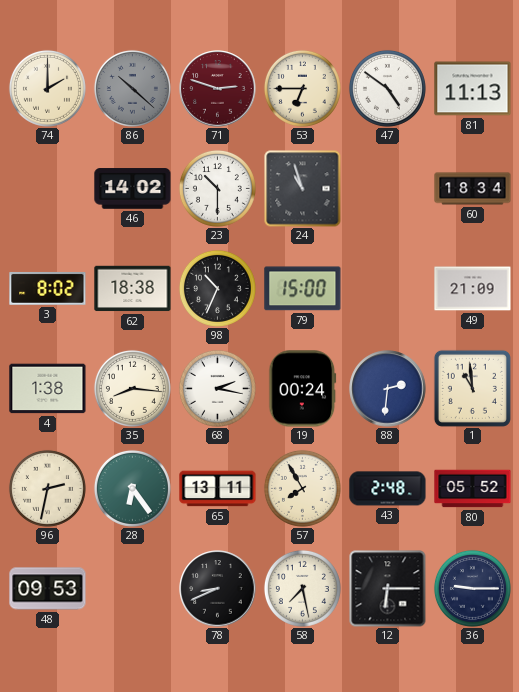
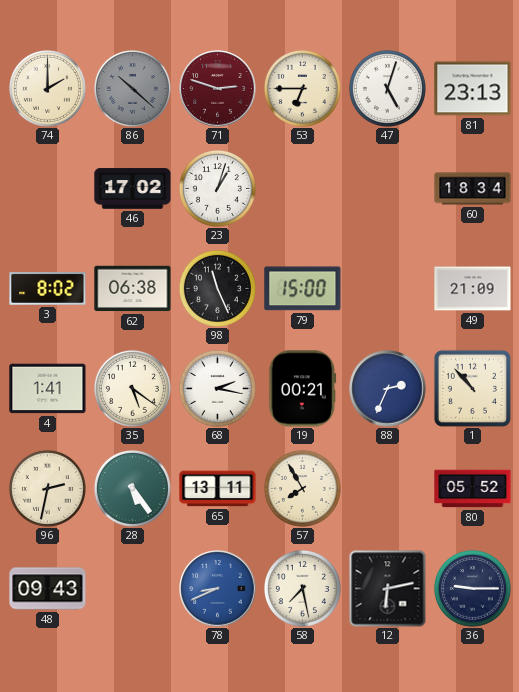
47: 4:51 -> 5:03 (387, 88)
81: 11:13 -> 23:13 (473, 89)
46: 14:02 -> 17:02 (133, 189)
23: 10:30 -> 1:03 (217, 188)
24: 10:57 -> none (303, 189)
62: 18:38 -> 06:38 (133, 289)
98: 10:34 -> 11:26 (217, 288)
4: 1:38 -> 1:41 (48, 389)
35: 8:16 -> 5:21 (132, 388)
19: 00:24 -> 00:21 (303, 389)
88: 2:31 -> 2:34 (388, 389)
1: 10:59 -> 10:53 (472, 388)
28: 6:24 -> 5:24 (132, 488)
43: 2:48 -> none (388, 489)
48: 09:53 -> 09:43 (48, 589)
78 dial: black -> blue (218, 589)
12: 6:15 -> 6:13 (388, 589)
